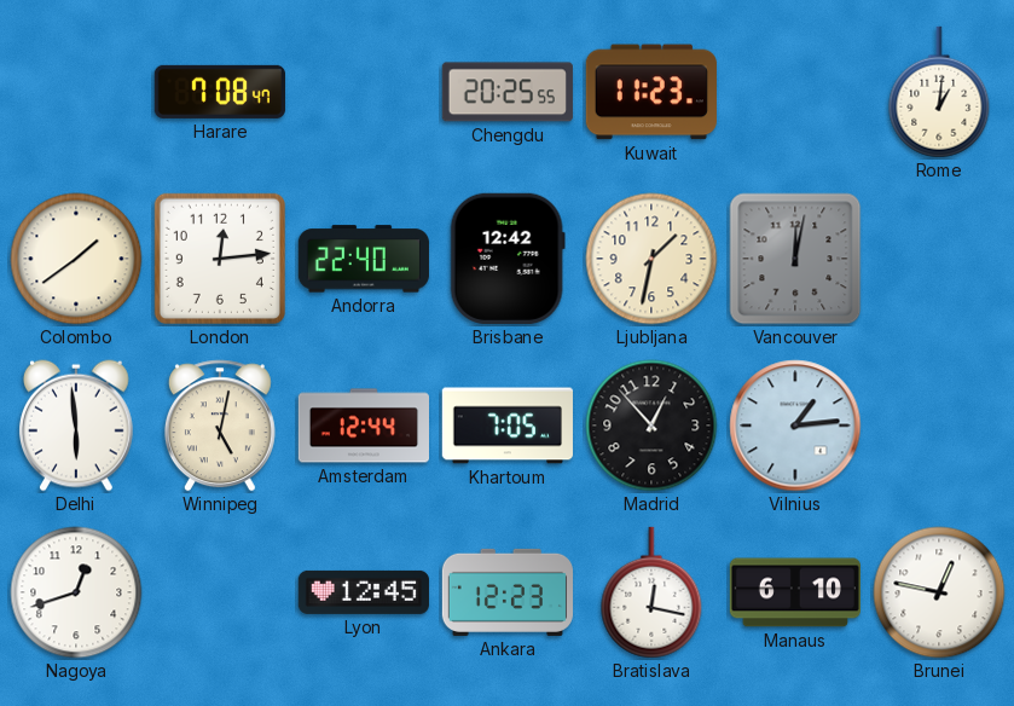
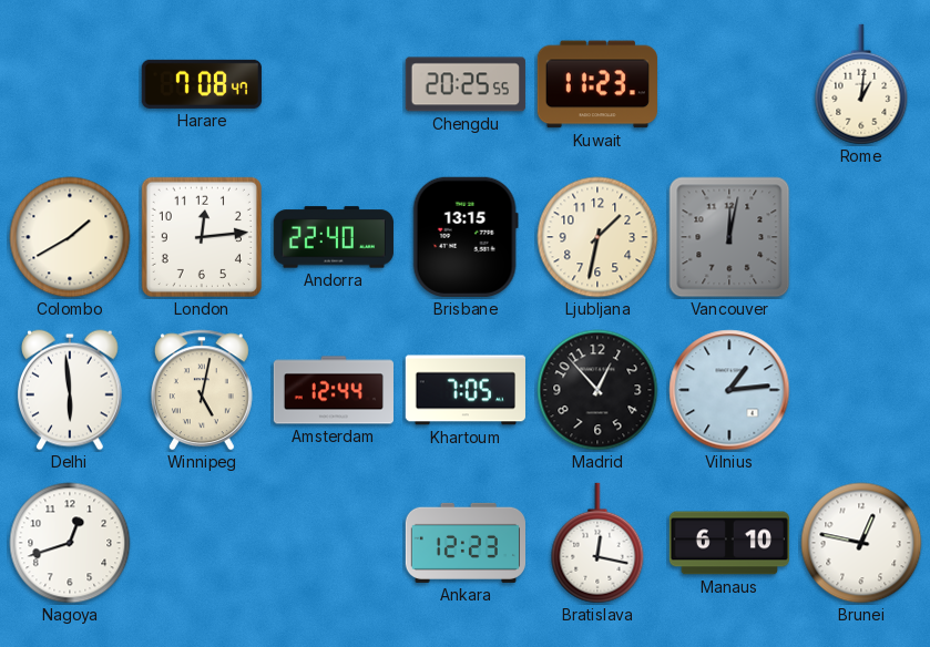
Colombo: 1:39 -> 1:40 (70, 237)
Brisbane: 12:42 -> 13:15 (466, 237)
Lyon: 12:45 -> none (364, 592)
